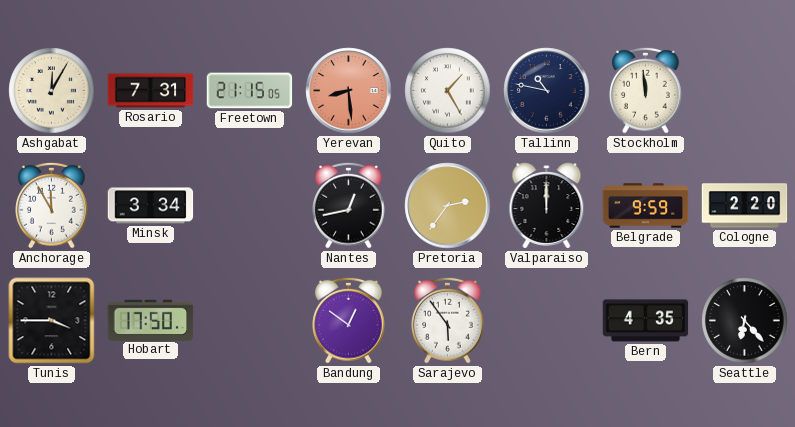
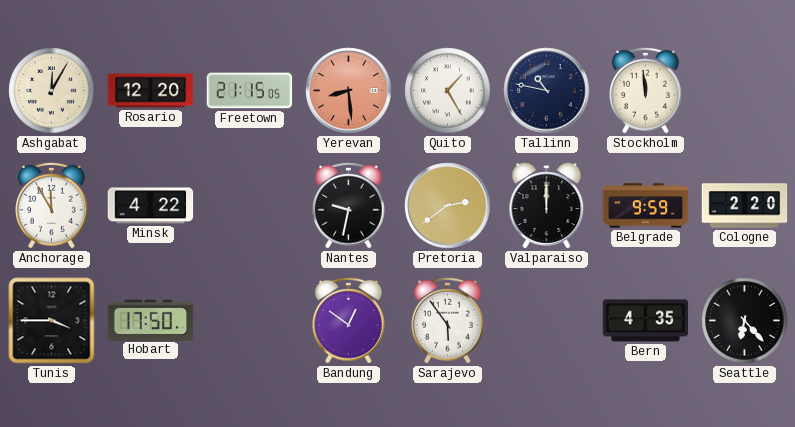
Rosario: 7:31 -> 12:20 (151, 91)
Minsk: 3:34 -> 4:22 (151, 206)
Nantes: 12:43 -> 9:32 (349, 205)
Pretoria: 2:36 -> 2:39 (448, 206)
